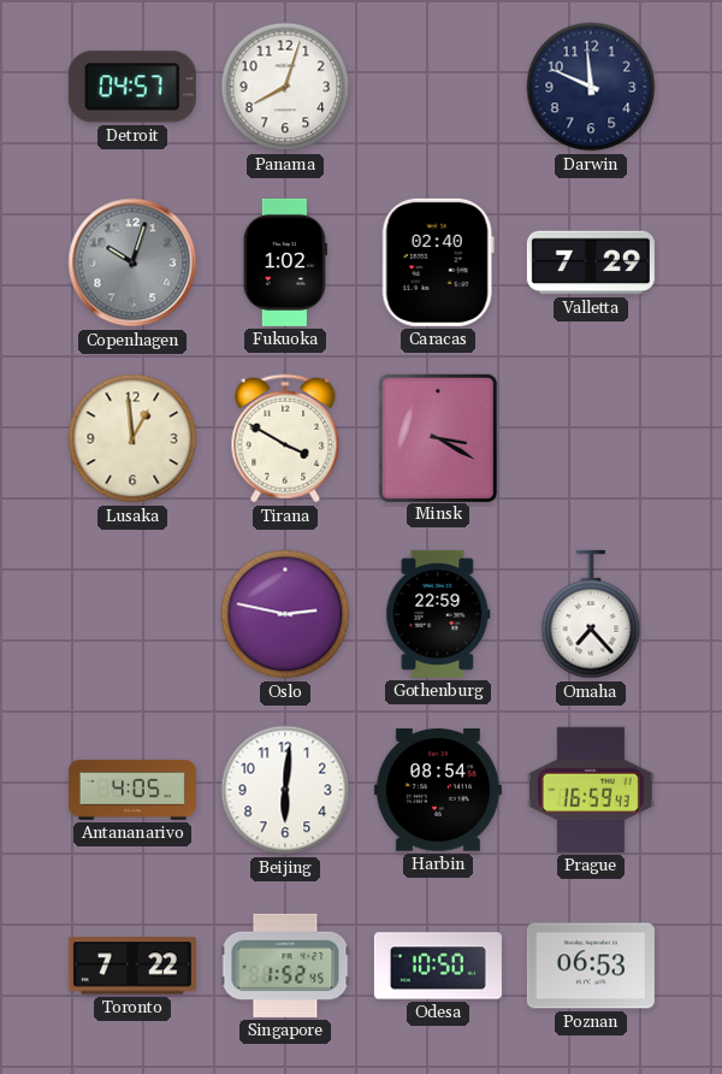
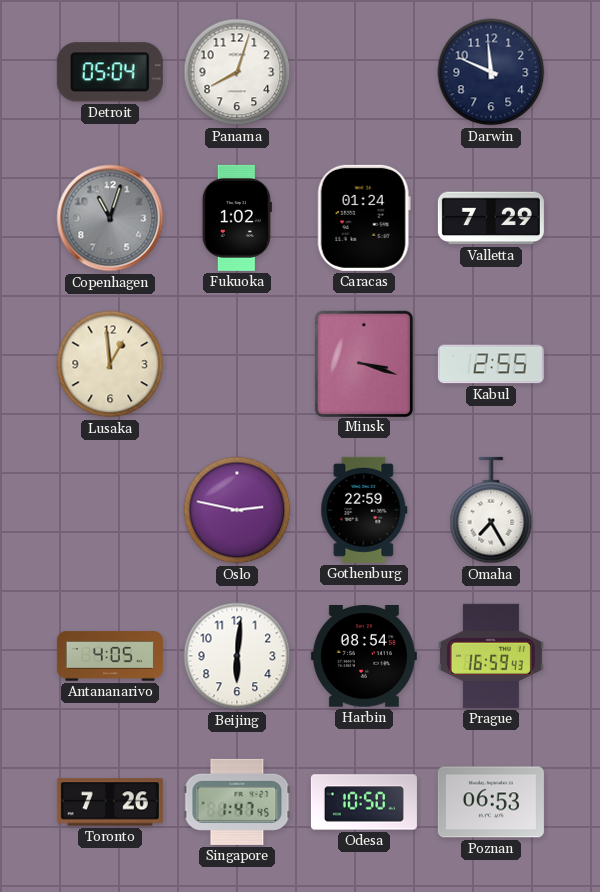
Detroit: 04:57 -> 05:04 (110, 72)
Copenhagen: 10:03 -> 11:03 (110, 218)
Caracas: 02:40 -> 01:24 (364, 218)
Tirana: 3:50 -> none (285, 438)
Minsk: 3:20 -> 3:18 (363, 363)
Kabul: none -> 2:55 (491, 364)
Omaha: 7:23 -> 7:25 (491, 510)
Toronto: 7:22 -> 7:26 (110, 802)
Singapore: 1:52 -> 1:47 (237, 802)
